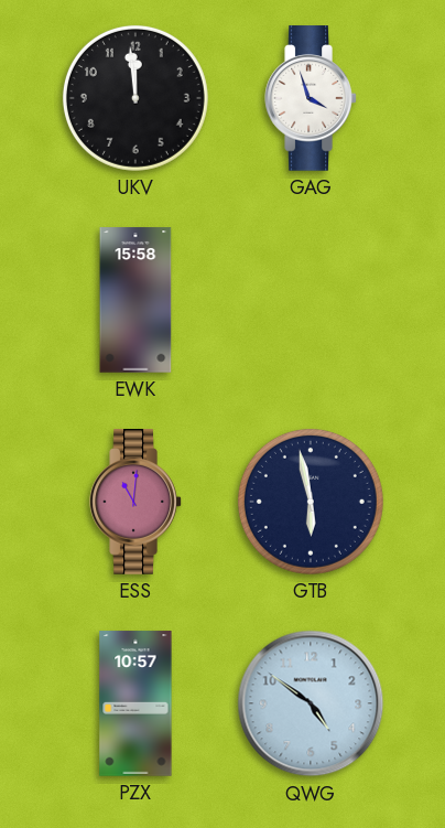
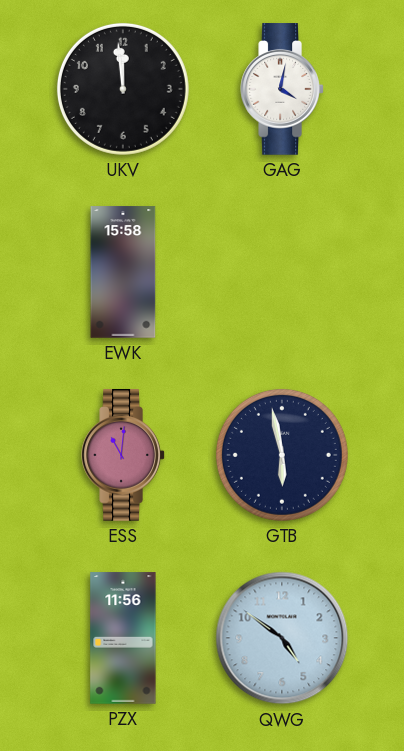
GAG: 3:57 -> 4:02 (282, 89)
PZX: 10:57 -> 11:56 (123, 638)
